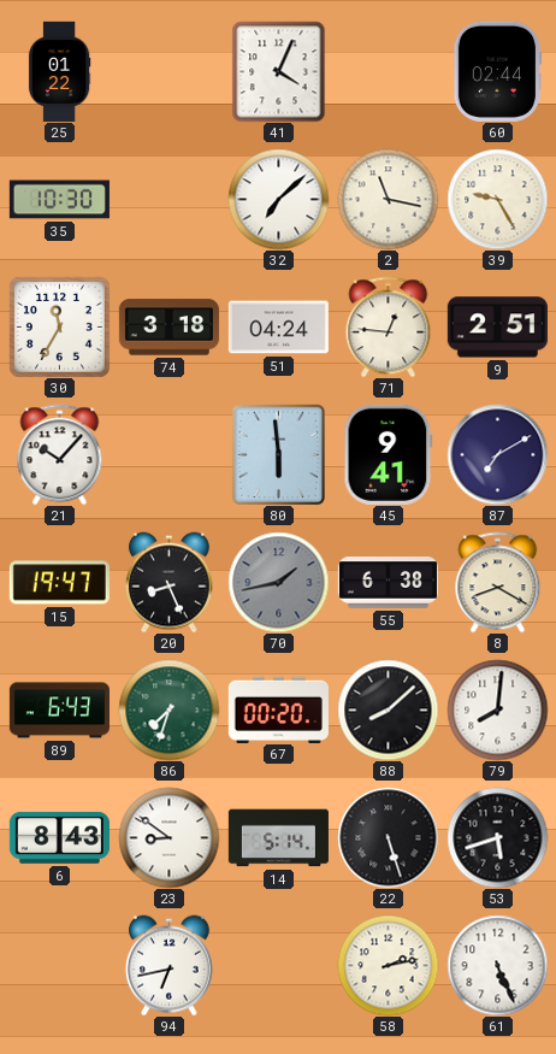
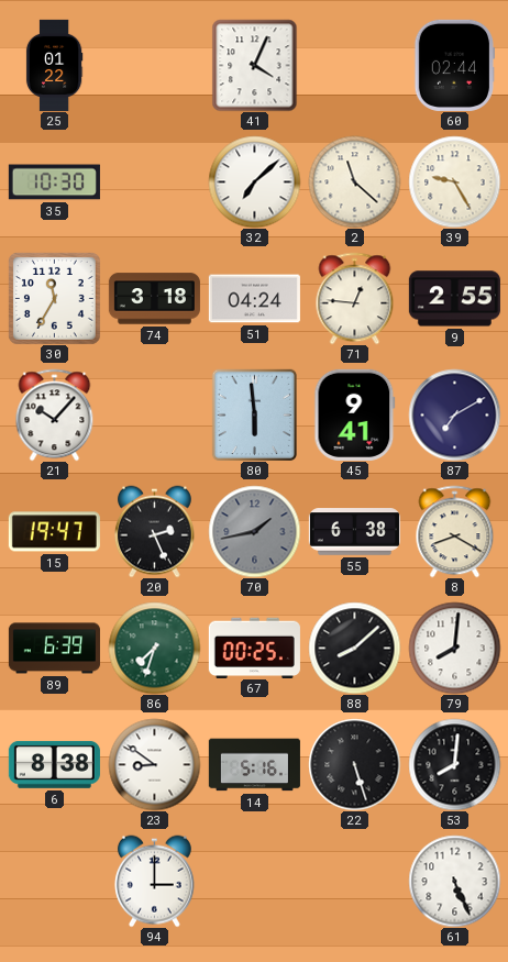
2: 11:17 -> 11:22 (354, 181)
9: 2:51 -> 2:55 (454, 299)
20: 8:26 -> 2:26 (154, 531)
89: 6:43 -> 6:39 (54, 649)
67: 00:20 -> 00:25 (254, 648)
6: 8:43 -> 8:38 (54, 764)
14: 5:14 -> 5:16 (254, 765)
53: 5:42 -> 8:01 (454, 764)
94: 6:43 -> 3:00 (154, 881)
58: 2:13 -> none (388, 965)
